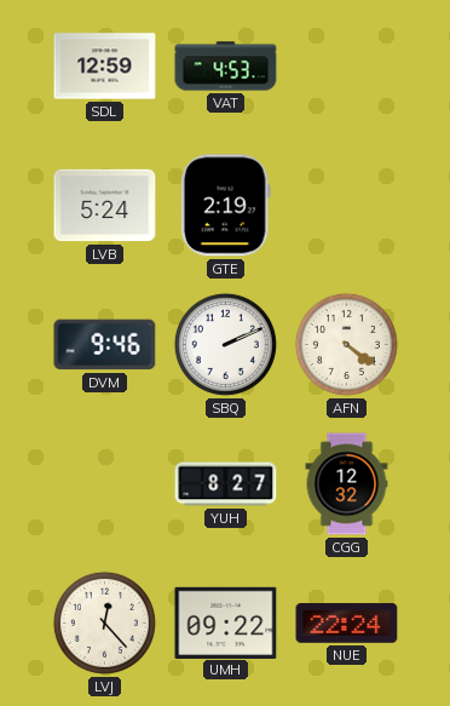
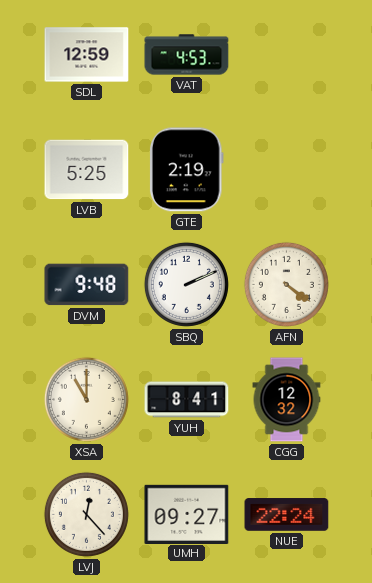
LVB: 5:24 -> 5:25 (87, 170)
DVM: 9:46 -> 9:48 (87, 285)
XSA: none -> 11:00 (86, 399)
YUH: 8:27 -> 8:41 (187, 400)
UMH: 09:22 -> 09:27 (187, 514)
